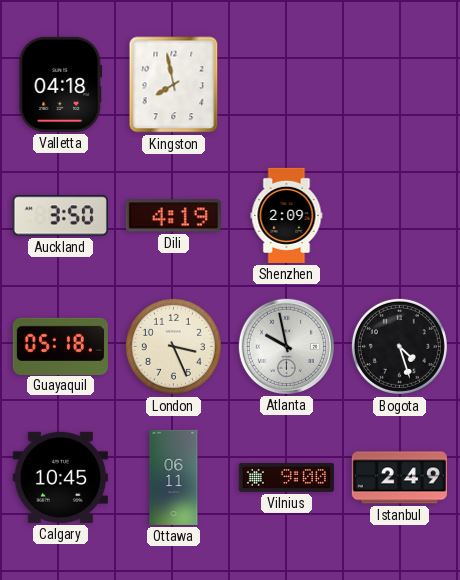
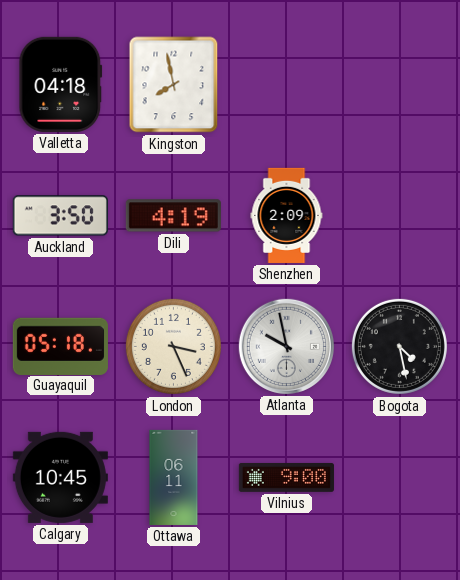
Bogota: 4:27 -> 4:28 (399, 346)
Istanbul: 2:49 -> none (399, 478)
